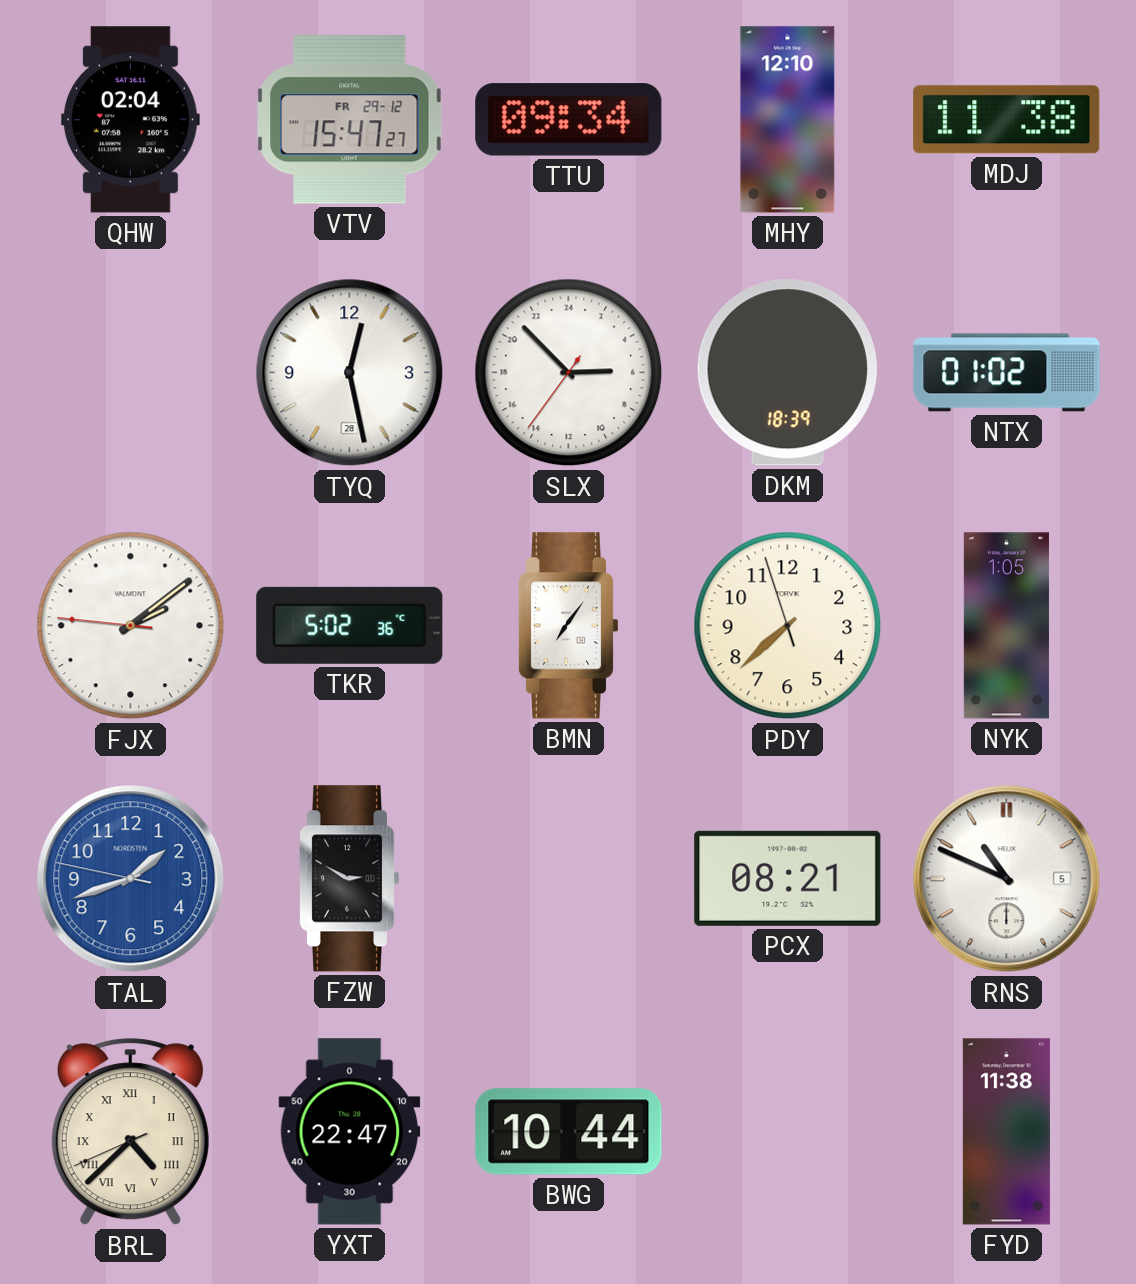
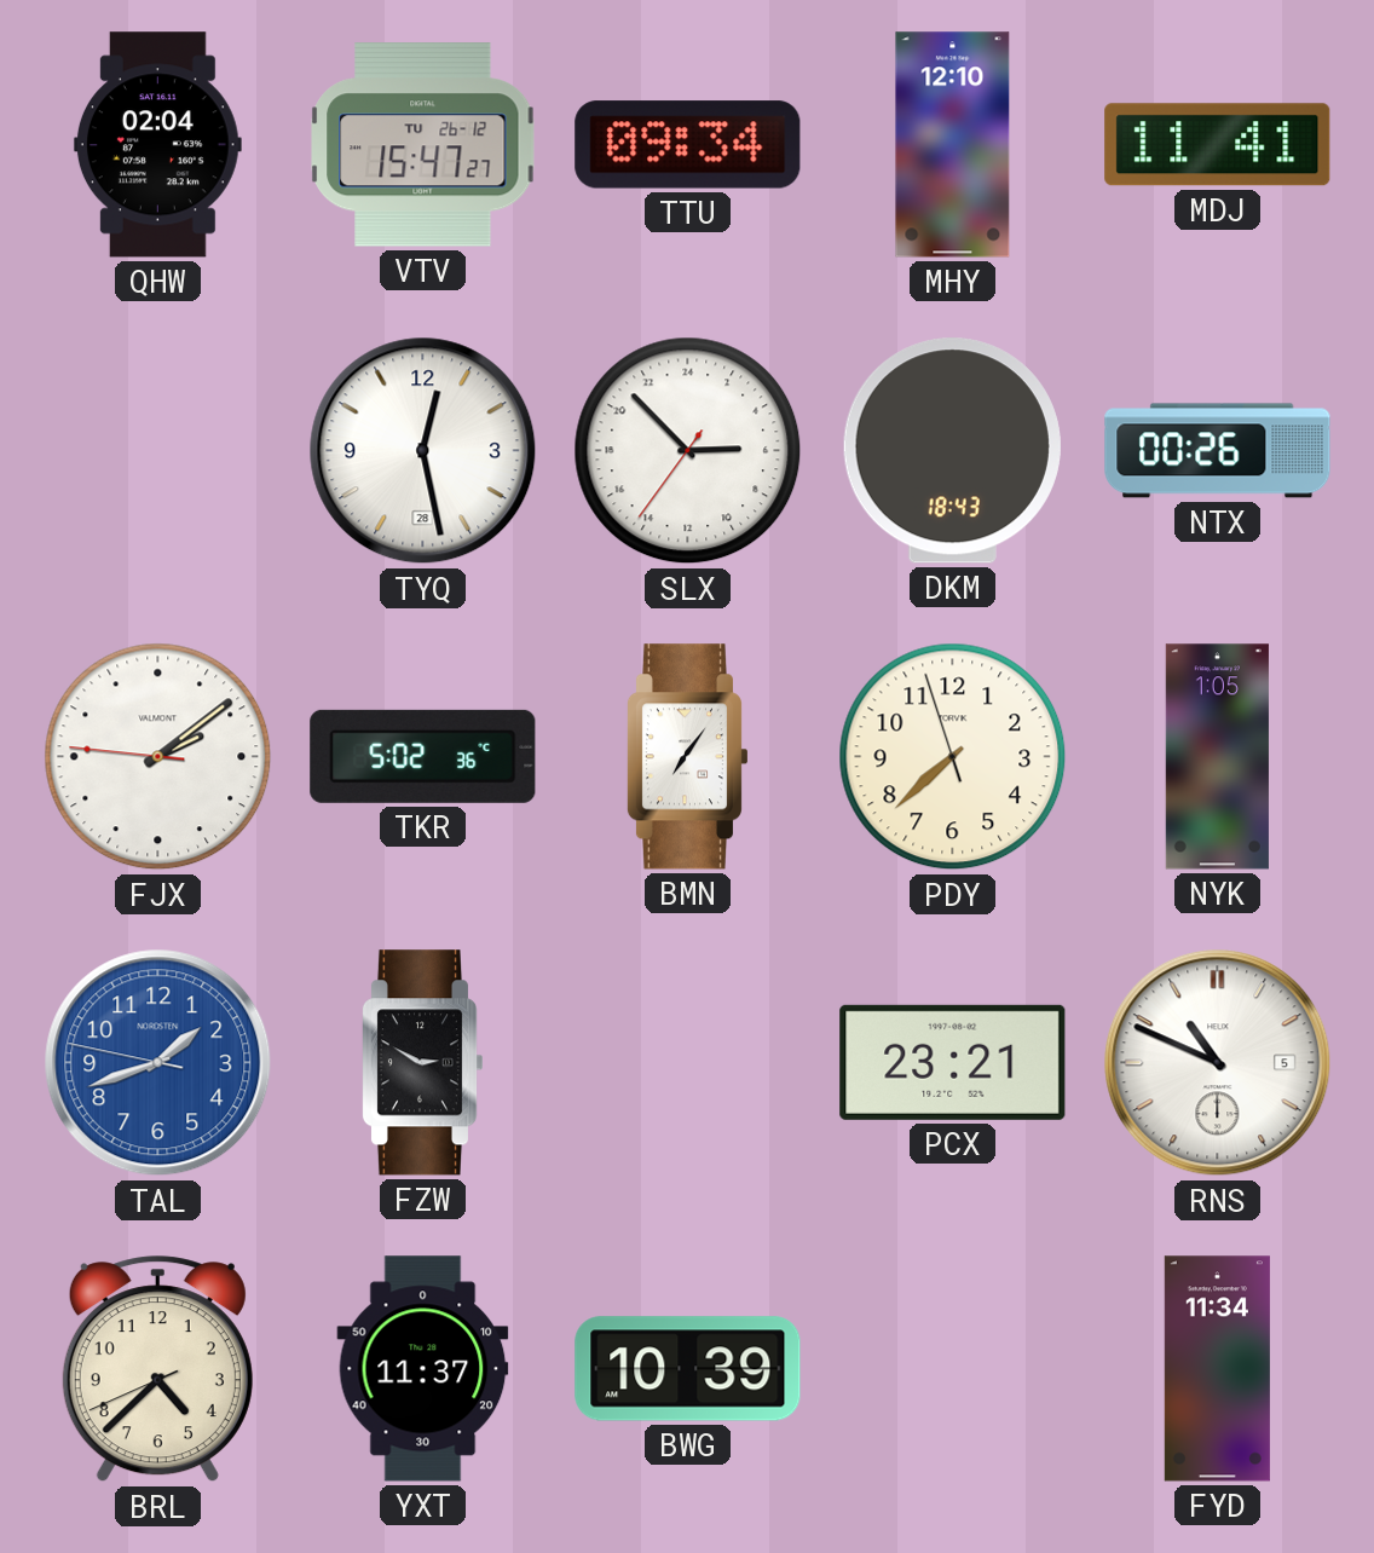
VTV date: FR 29-12 -> TU 26-12 (423, 145)
MDJ: 11:38 -> 11:41 (1218, 145)
DKM: 18:39 -> 18:43 (952, 451)
NTX: 01:02 -> 00:26 (1218, 451)
PCX: 08:21 -> 23:21 (953, 1062)
BRL numerals: Roman -> Arabic (157, 1369)
YXT: 22:47 -> 11:37 (423, 1369)
BWG: 10:44 -> 10:39 (688, 1369)
FYD: 11:38 -> 11:34 (1217, 1369)
